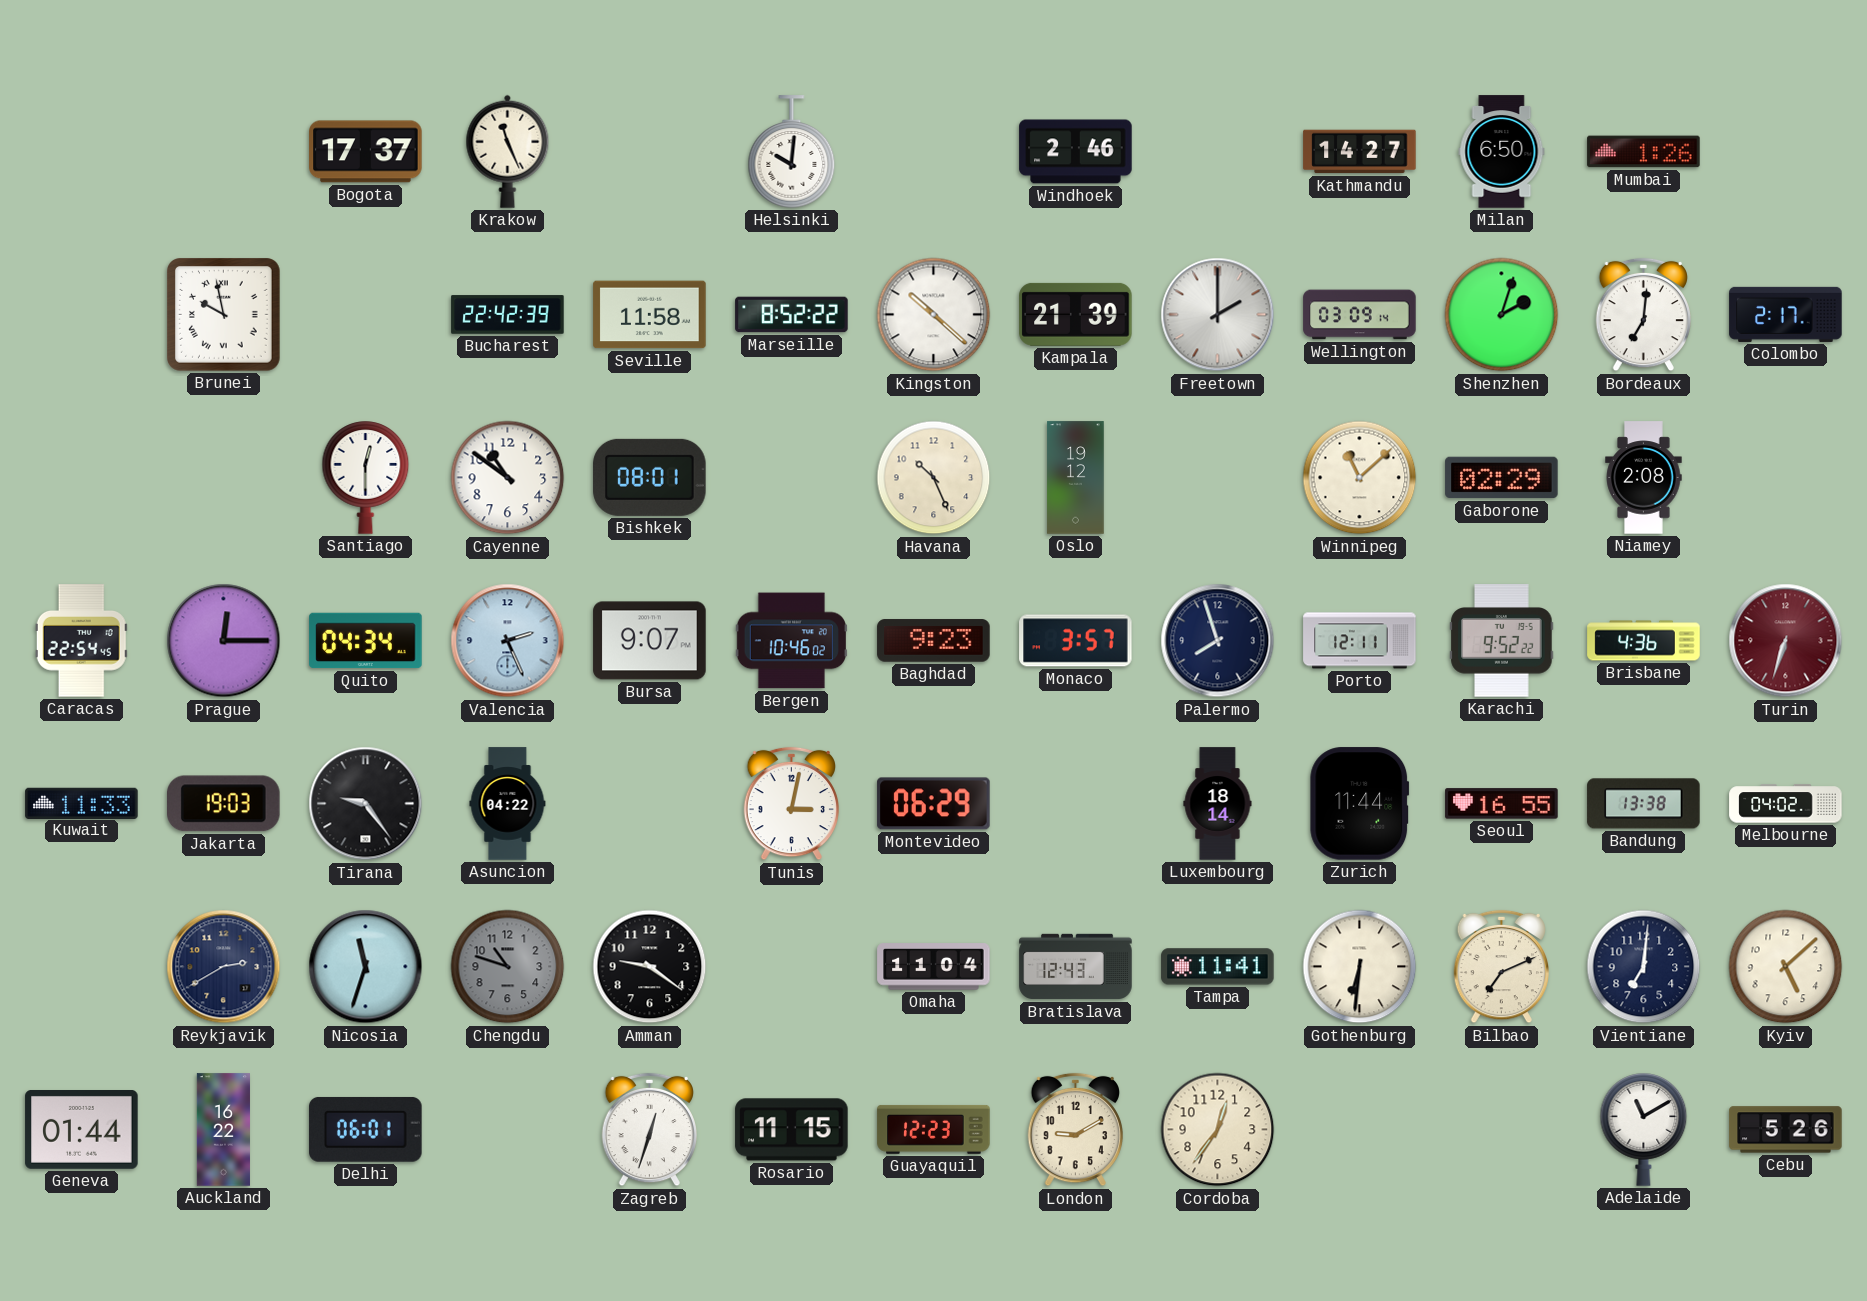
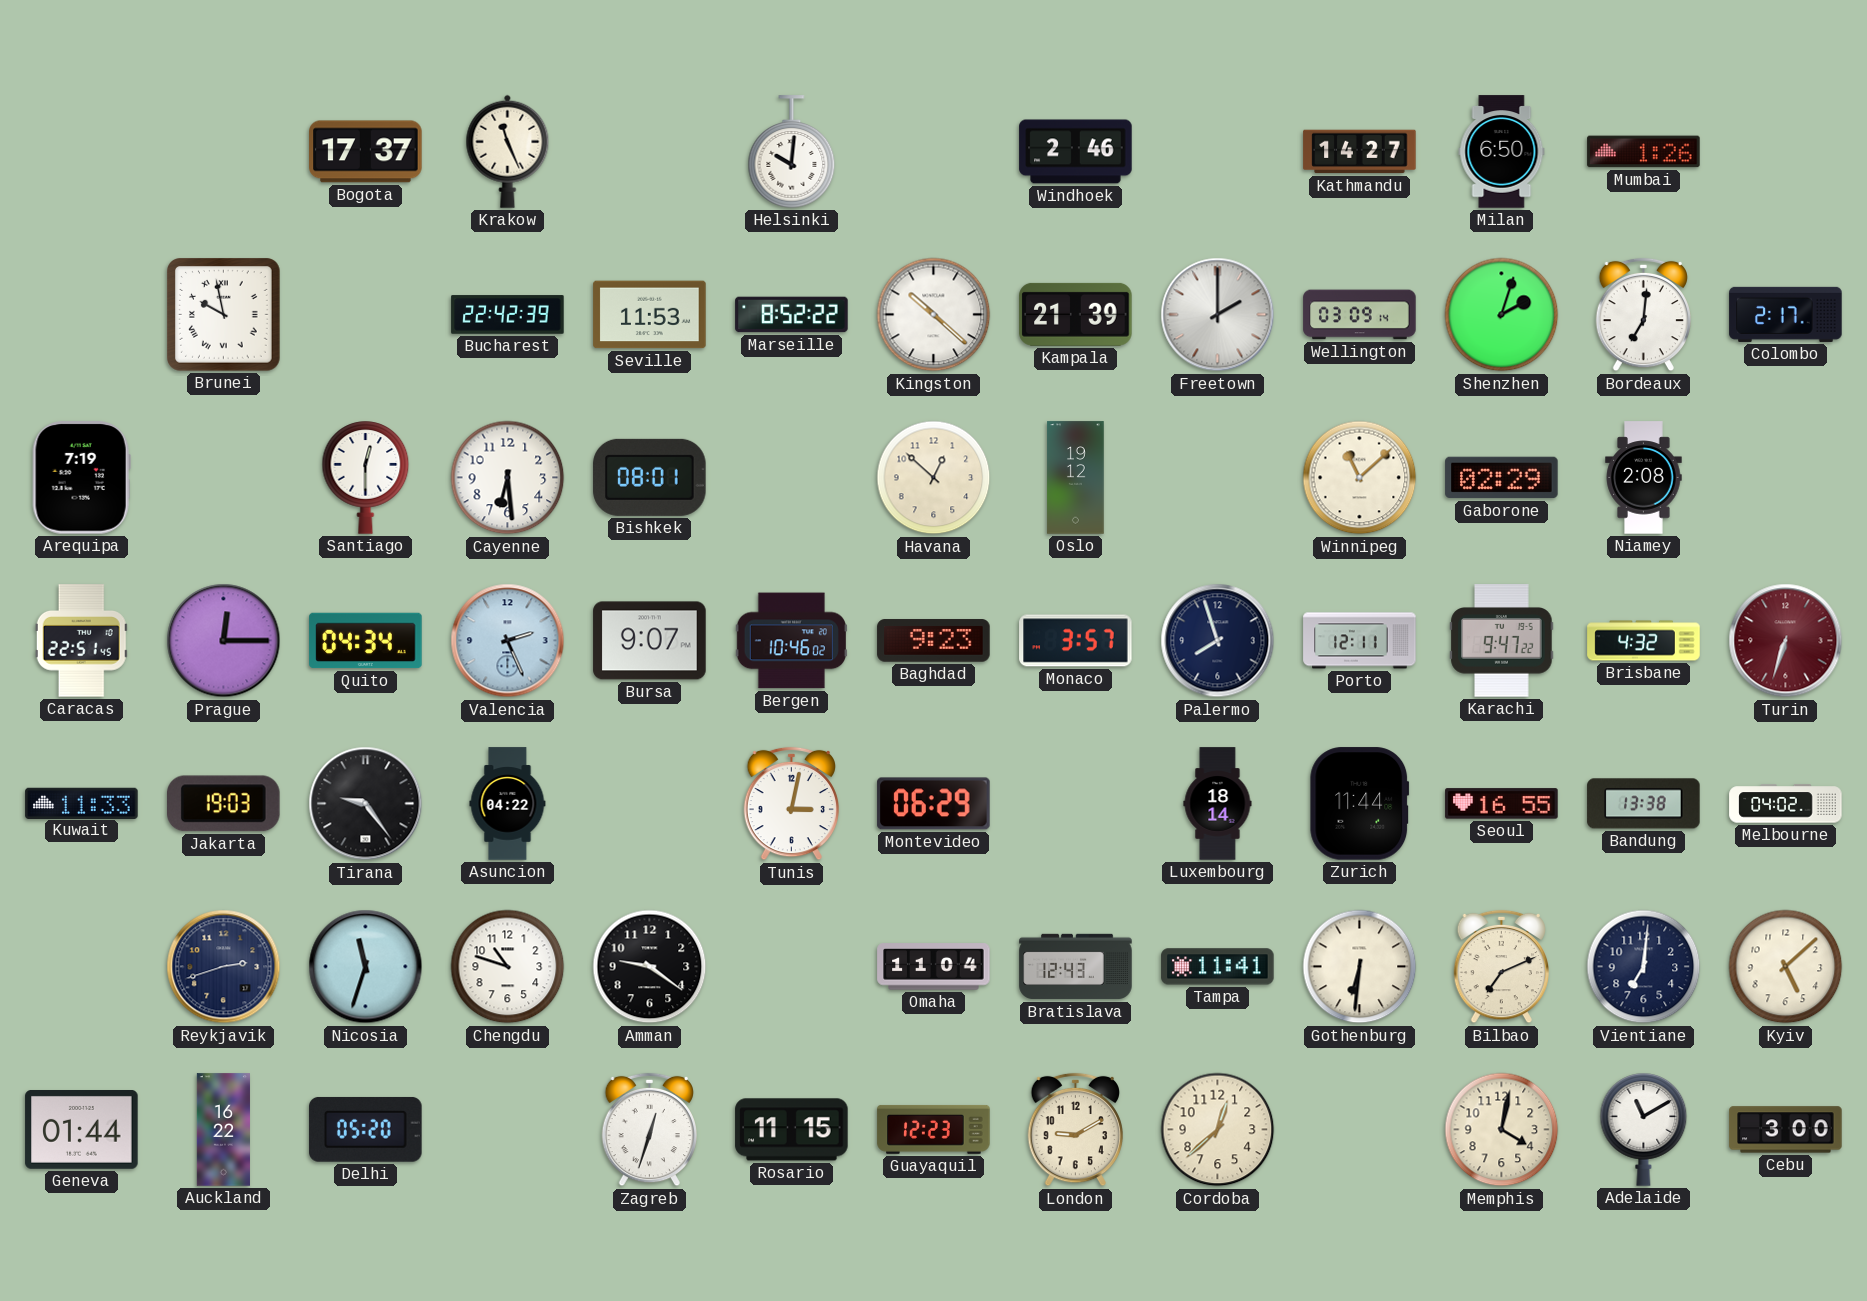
Seville: 11:58 -> 11:53 (650, 315)
Arequipa: none -> 7:19 (81, 478)
Cayenne: 10:51 -> 6:29 (508, 478)
Havana: 10:26 -> 12:52 (934, 478)
Caracas: 22:54 -> 22:51 (81, 641)
Karachi: 9:52 -> 9:47 (1502, 641)
Brisbane: 4:36 -> 4:32 (1644, 641)
Reykjavik: 2:40 -> 2:42 (224, 967)
Chengdu dial: grey -> white (508, 967)
Delhi: 06:01 -> 05:20 (366, 1129)
Cordoba: 12:36 -> 12:38 (1218, 1130)
Memphis: none -> 4:02 (1502, 1130)
Cebu: 5:26 -> 3:00 (1786, 1130)
